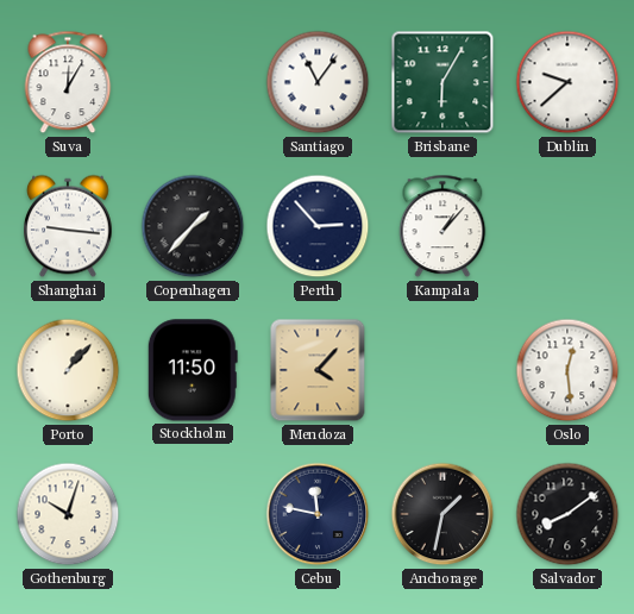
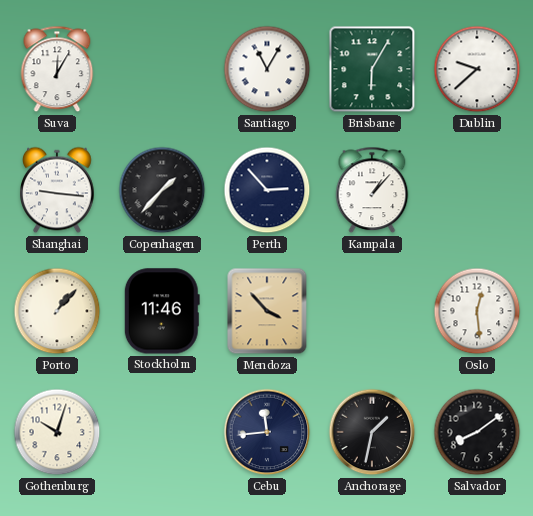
Santiago: 11:06 -> 11:05 (267, 69)
Stockholm: 11:50 -> 11:46 (162, 311)
Mendoza: 4:07 -> 3:53 (267, 311)
Cebu: 11:47 -> 11:44 (267, 432)
